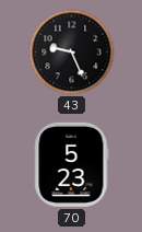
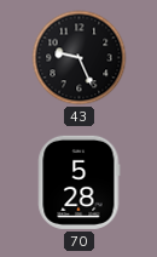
70: 5:23 -> 5:28 (80, 182)
